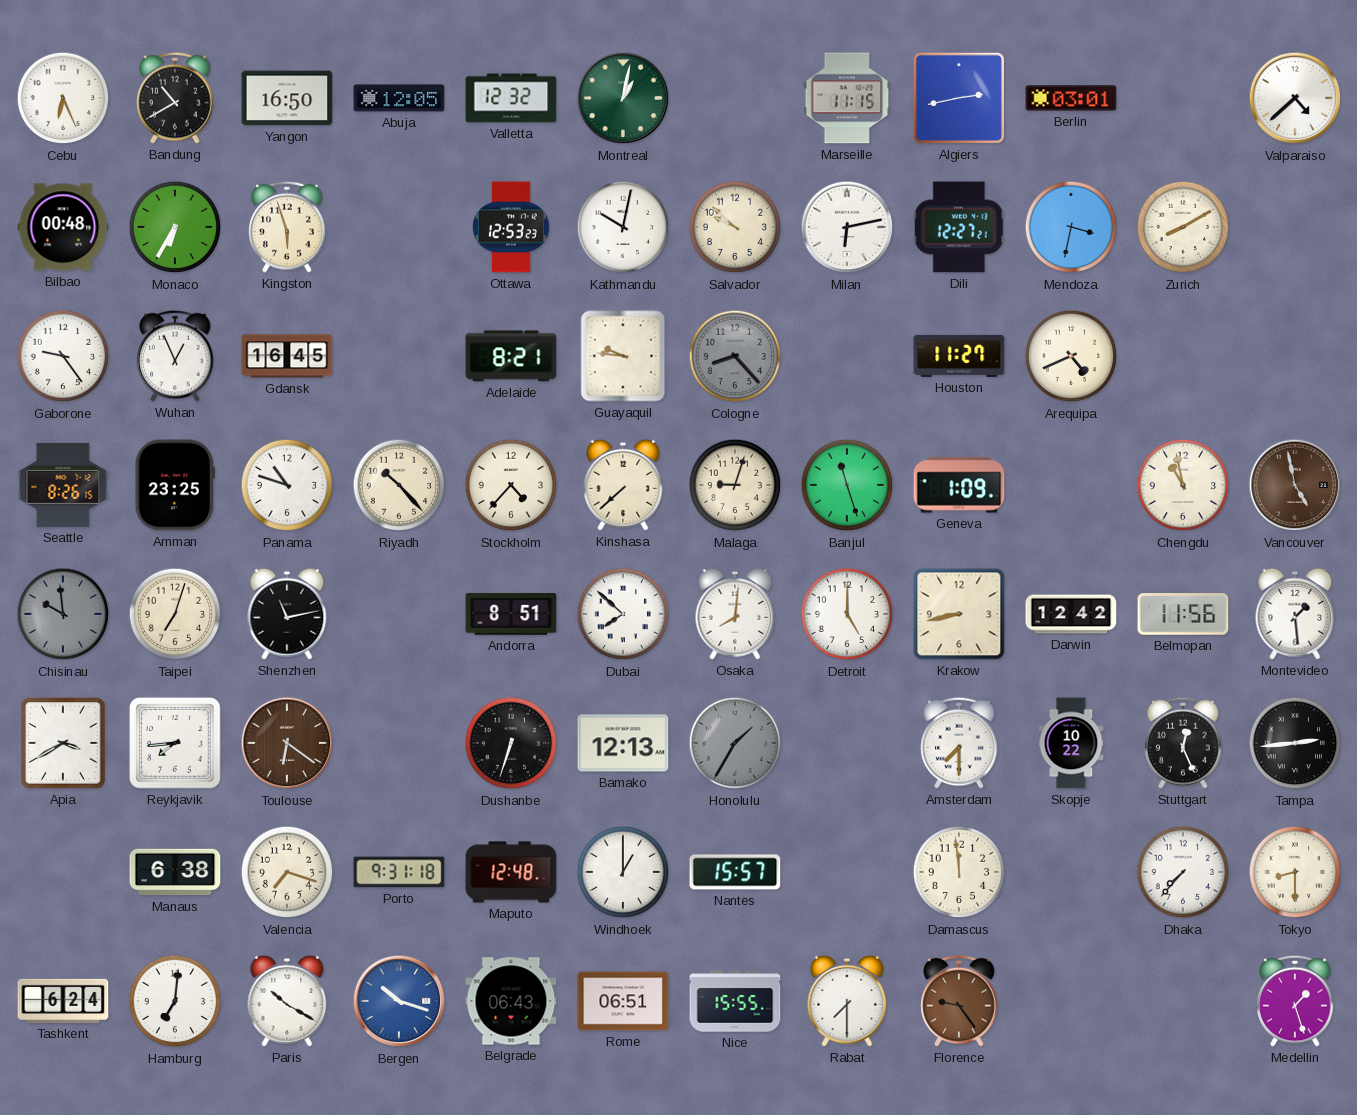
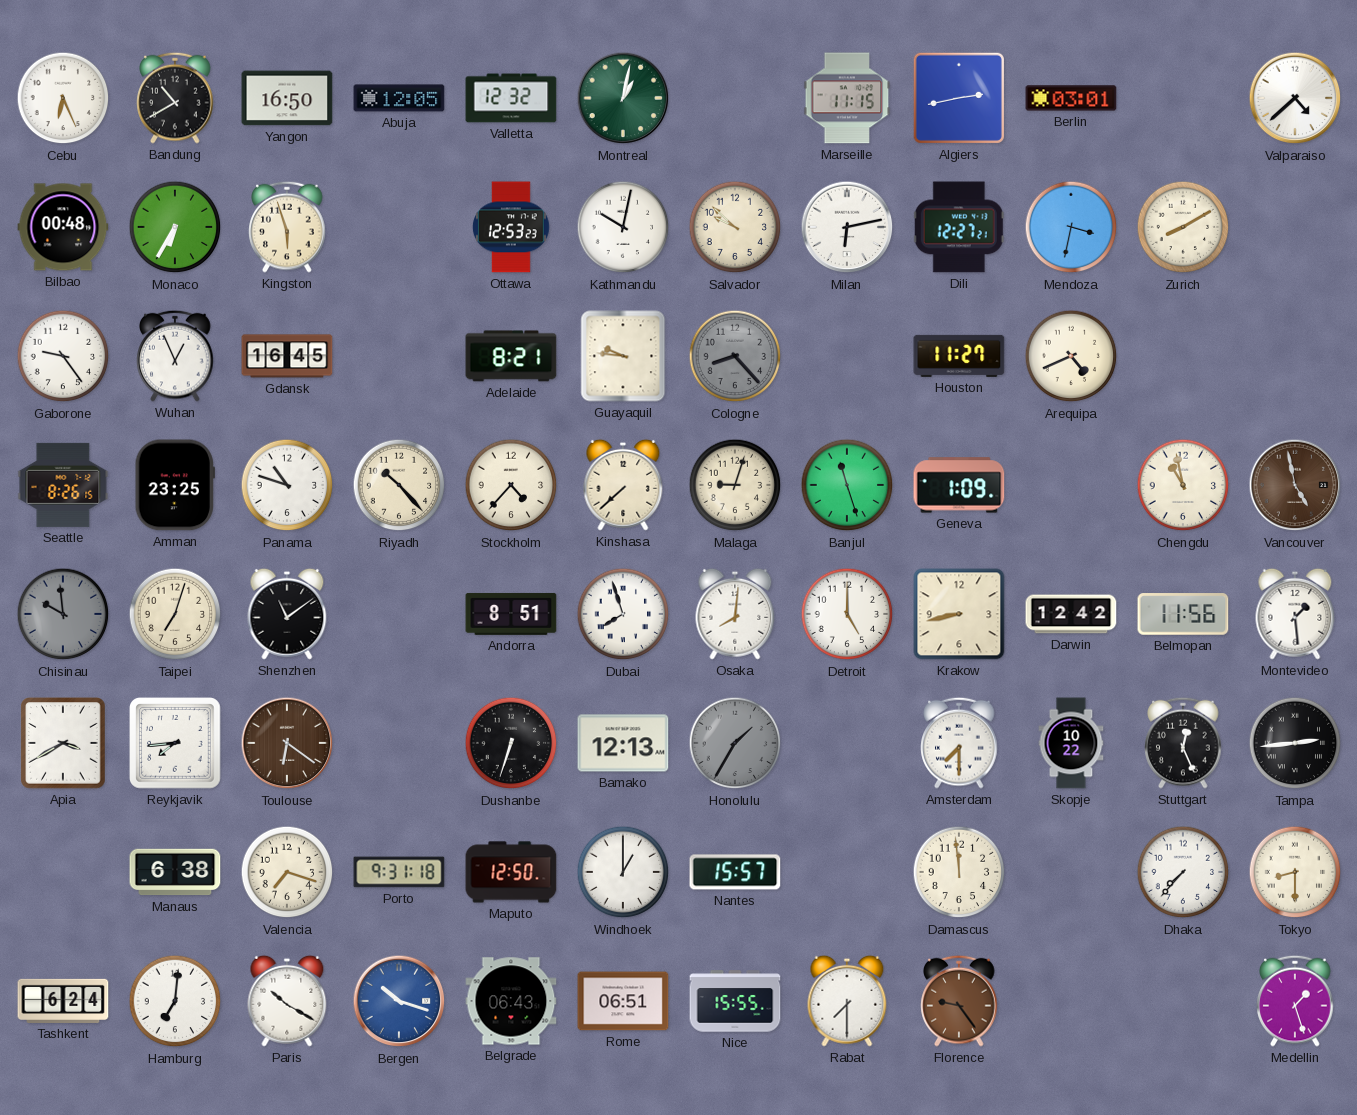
Shenzhen: 11:13 -> 11:09 (287, 614)
Dubai: 7:52 -> 7:57 (623, 614)
Maputo: 12:48 -> 12:50 (511, 872)
